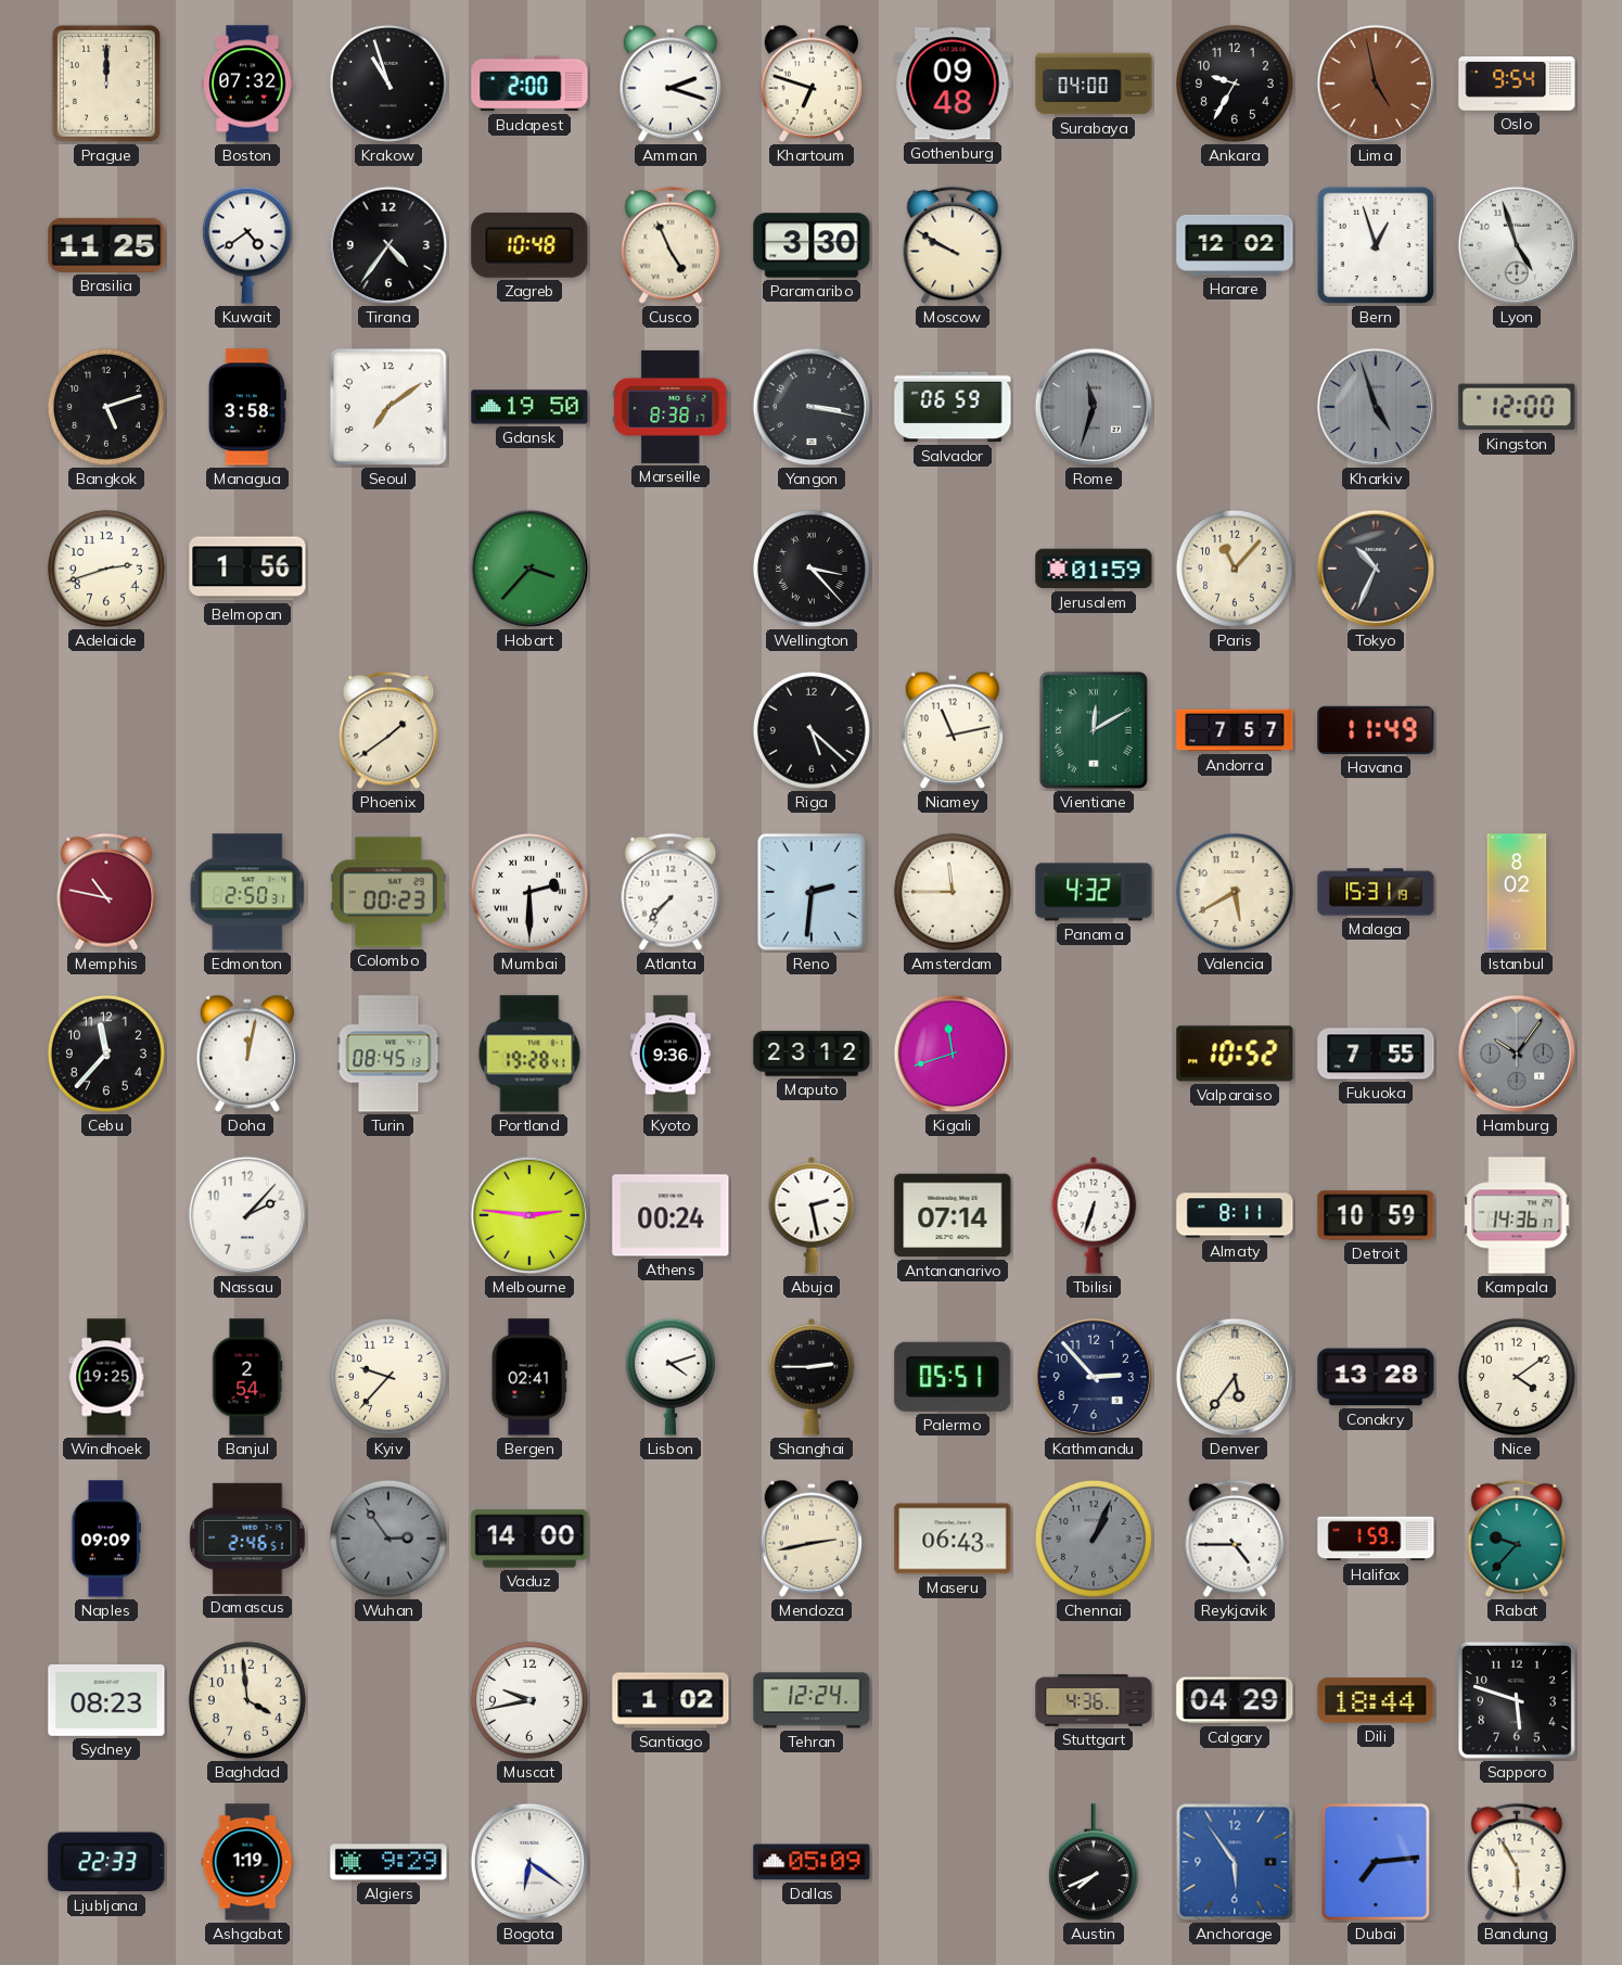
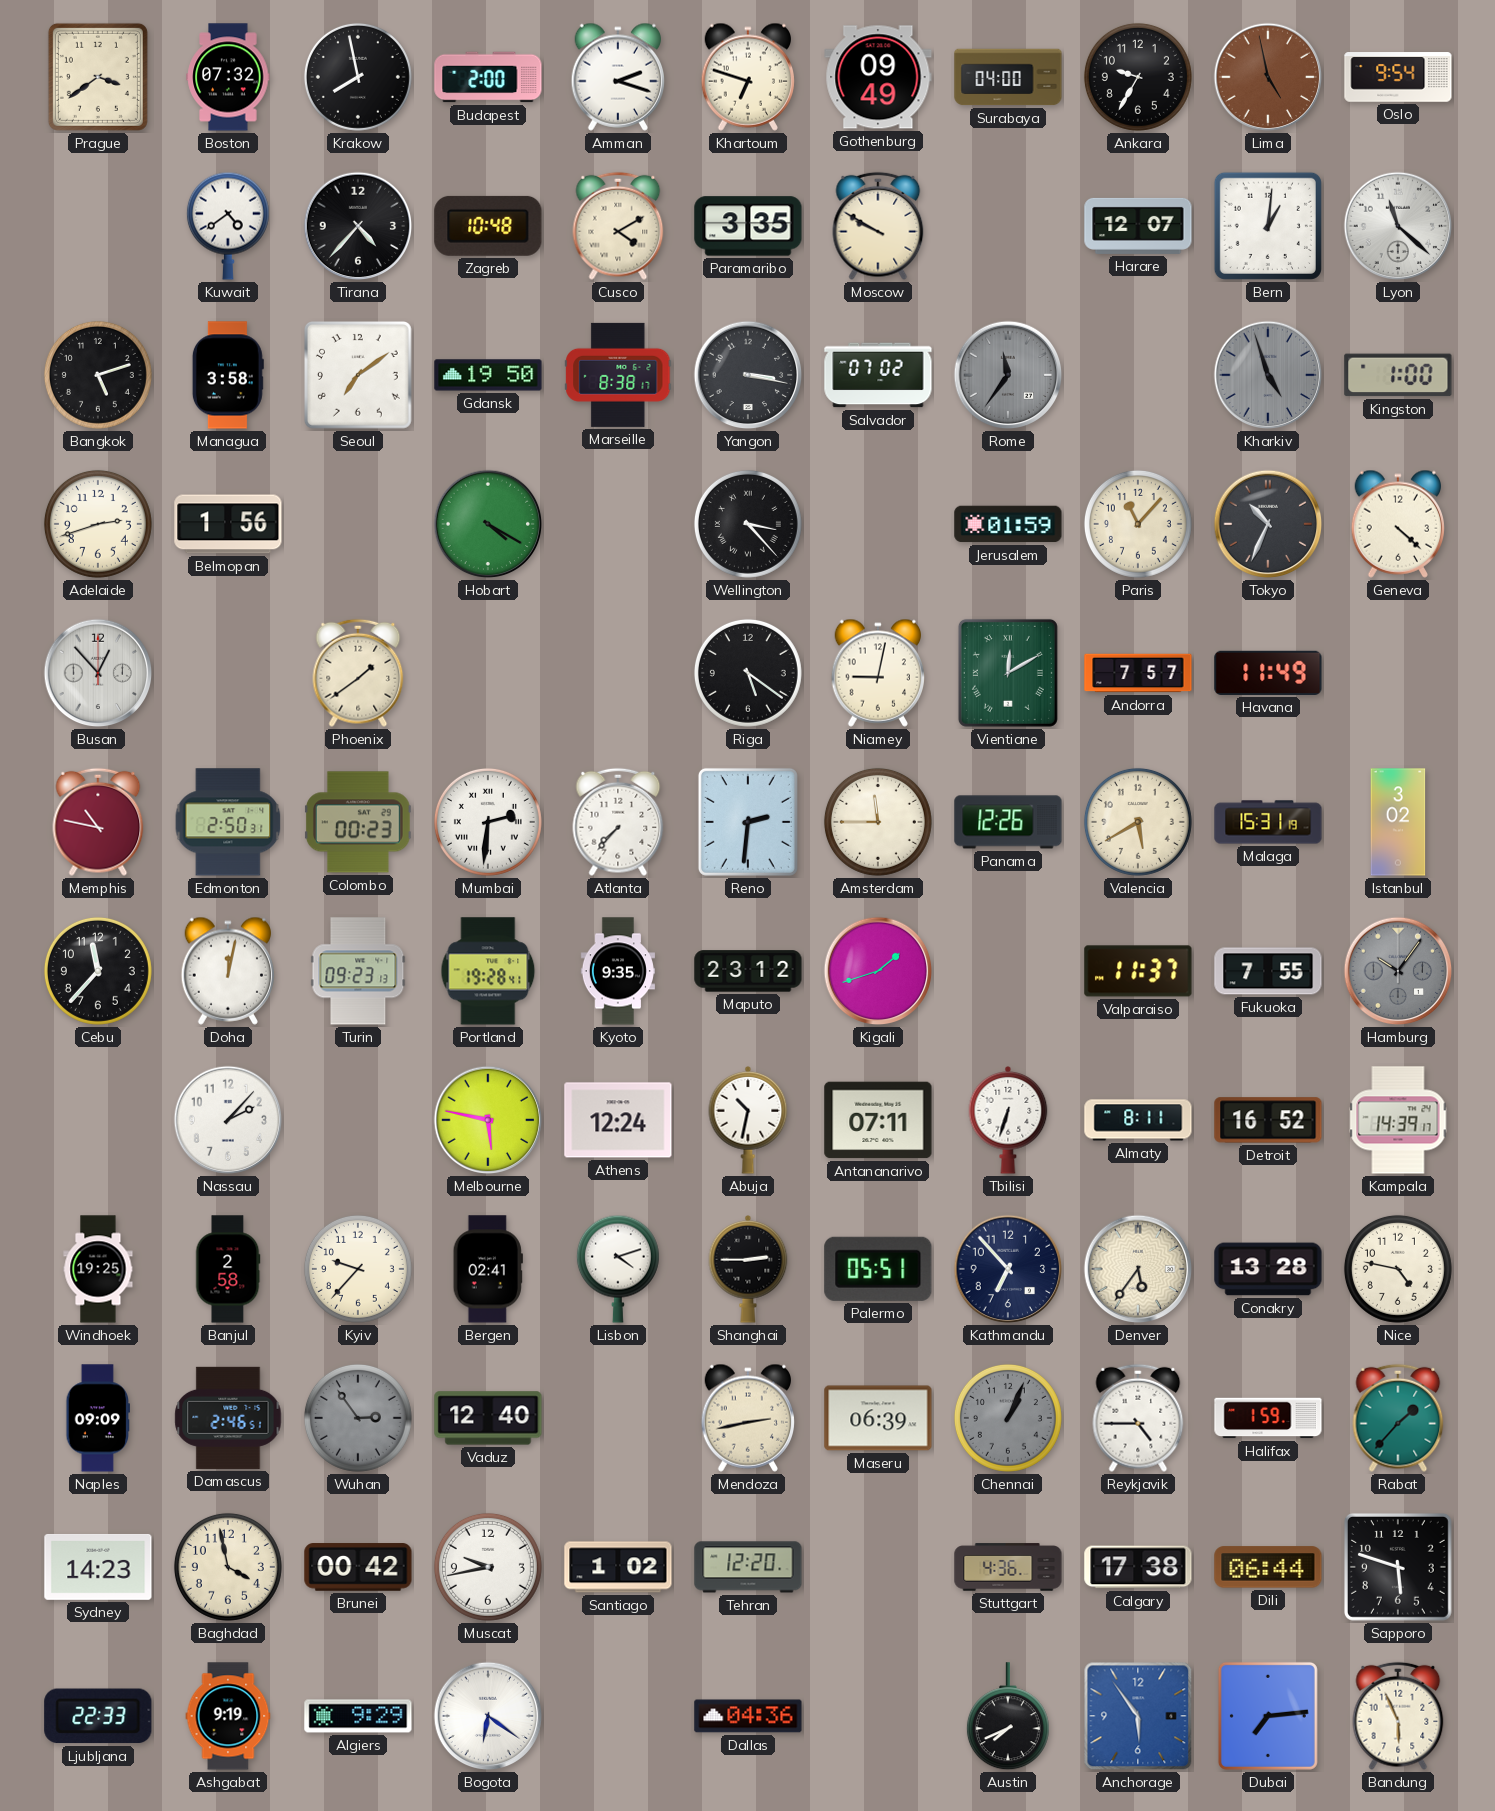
Prague: 12:00 -> 3:39 (98, 77)
Krakow: 10:57 -> 7:58 (358, 77)
Gothenburg: 09:48 -> 09:49 (878, 77)
Brasilia: 11:25 -> none (106, 245)
Tirana: 4:36 -> 4:37 (358, 226)
Cusco: 4:56 -> 4:10 (618, 226)
Paramaribo: 3:30 -> 3:35 (748, 226)
Harare: 12:02 -> 12:07 (1138, 226)
Bern: 12:57 -> 1:01 (1268, 226)
Lyon: 4:57 -> 11:22 (1398, 226)
Salvador: 06:59 -> 07:02 (878, 375)
Rome: 11:33 -> 11:36 (1008, 375)
Kingston: 12:00 -> 1:00 (1398, 375)
Hobart: 3:37 -> 4:20 (488, 524)
Geneva: none -> 4:22 (1397, 524)
Busan: none -> 12:53 (98, 673)
Riga: 5:22 -> 5:21 (748, 673)
Niamey: 11:13 -> 9:02 (877, 673)
Mumbai: 2:30 -> 2:31 (488, 822)
Panama: 4:32 -> 12:26 (1008, 822)
Istanbul: 8:02 -> 3:02 (1398, 822)
Turin: 08:45 -> 09:23 (358, 971)
Kyoto: 9:36 -> 9:35 (618, 971)
Kigali: 11:42 -> 1:42 (878, 971)
Valparaiso: 10:52 -> 11:37 (1138, 971)
Melbourne: 2:46 -> 5:47 (488, 1120)
Athens: 00:24 -> 12:24 (618, 1120)
Abuja: 2:28 -> 10:32 (748, 1121)
Antananarivo: 07:14 -> 07:11 (878, 1120)
Detroit: 10:59 -> 16:52 (1268, 1120)
Kampala: 14:36 -> 14:39 (1398, 1120)
Banjul: 2:54 -> 2:58 (228, 1269)
Kathmandu: 2:53 -> 6:53 (1008, 1269)
Nice: 4:09 -> 4:47 (1398, 1269)
Vaduz: 14:00 -> 12:40 (488, 1418)
Maseru: 06:43 -> 06:39 (878, 1418)
Rabat: 9:37 -> 1:37 (1398, 1418)
Sydney: 08:23 -> 14:23 (98, 1567)
Baghdad: 3:59 -> 3:58 (228, 1567)
Brunei: none -> 00:42 (358, 1567)
Tehran: 12:24 -> 12:20 (748, 1567)
Calgary: 04:29 -> 17:38 (1138, 1567)
Dili: 18:44 -> 06:44 (1268, 1567)
Ashgabat: 1:19 -> 9:19 (228, 1716)
Dallas: 05:09 -> 04:36 (748, 1716)
Bandung: 5:55 -> 5:56 (1398, 1716)
